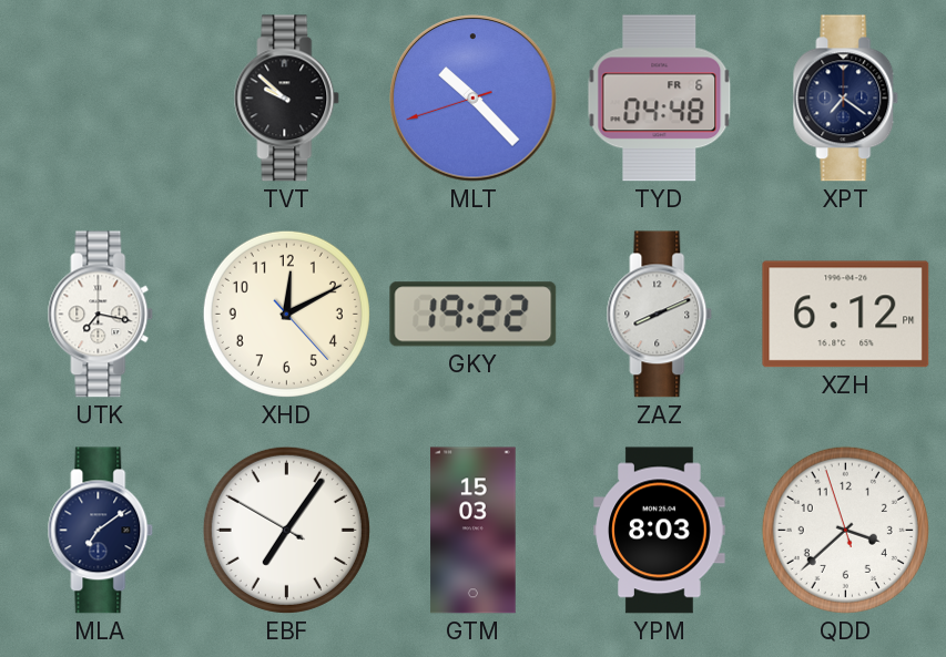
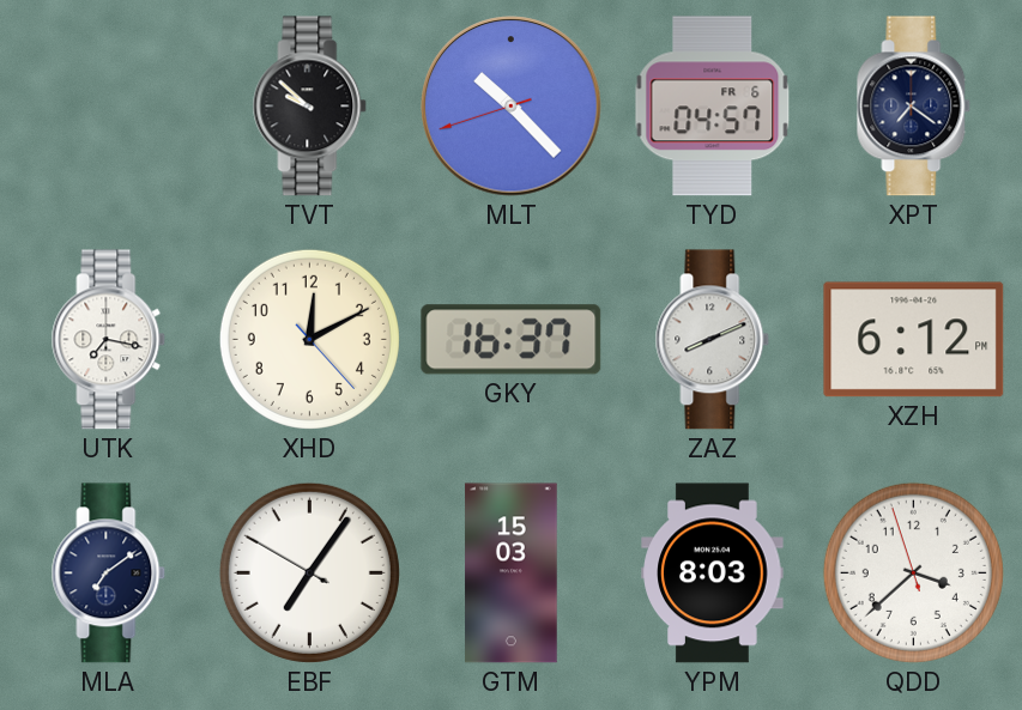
TYD: 04:48 -> 04:57 (713, 107)
GKY: 19:22 -> 16:37 (512, 340)
